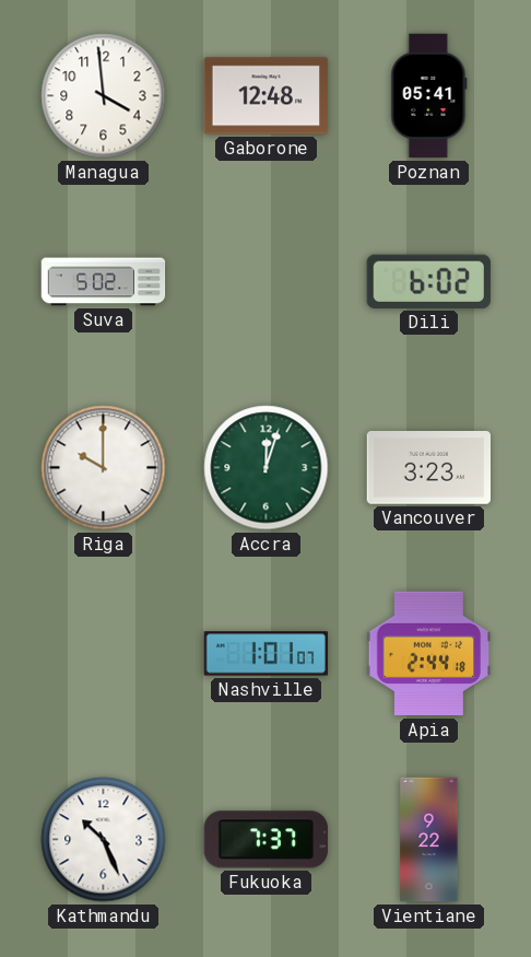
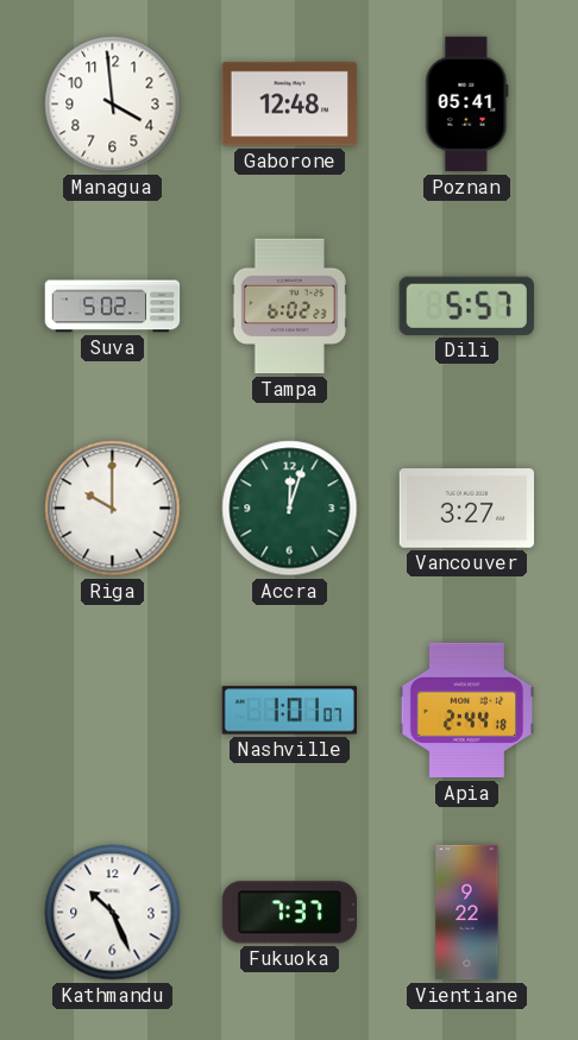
Tampa: none -> 6:02 (290, 307)
Dili: 6:02 -> 5:57 (466, 305)
Vancouver: 3:23 -> 3:27 (466, 509)
